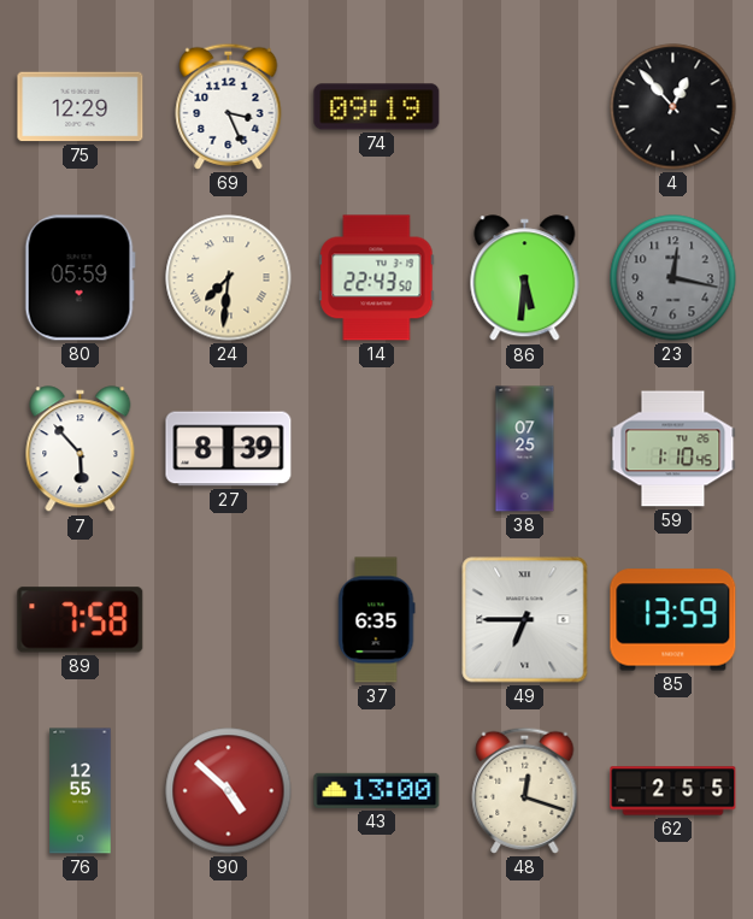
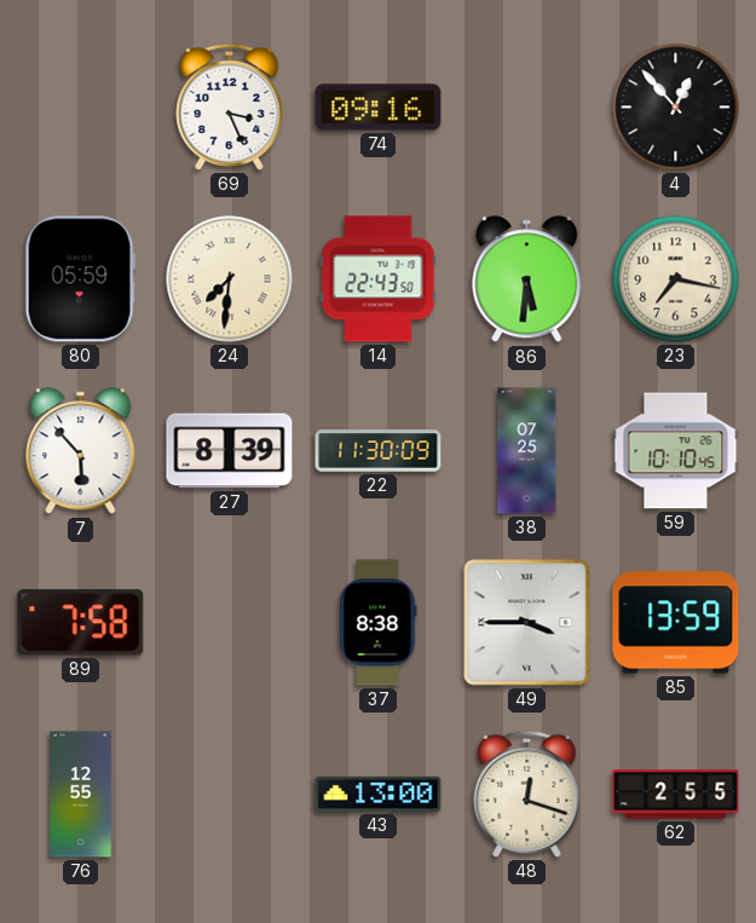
75: 12:29 -> none (81, 107)
74: 09:19 -> 09:16 (379, 108)
23: 12:17 -> 7:17 (676, 279)
23 dial: grey -> cream (676, 279)
22: none -> 11:30 (379, 451)
59: 1:10 -> 10:10 (676, 451)
37: 6:35 -> 8:38 (379, 623)
49: 6:45 -> 3:45 (527, 623)
90: 4:52 -> none (229, 791)
